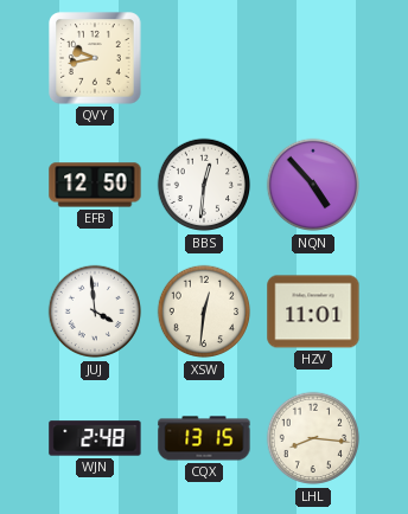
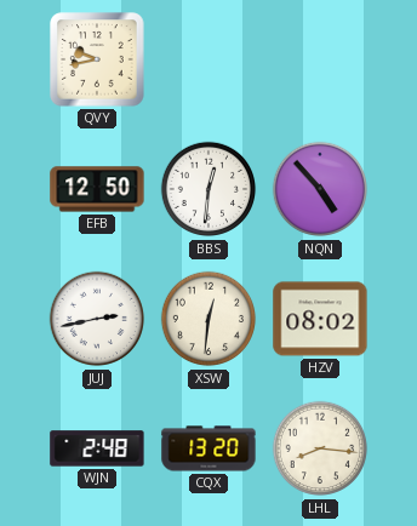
JUJ: 3:59 -> 2:43 (97, 319)
HZV: 11:01 -> 08:02 (320, 319)
CQX: 13:15 -> 13:20 (208, 448)
